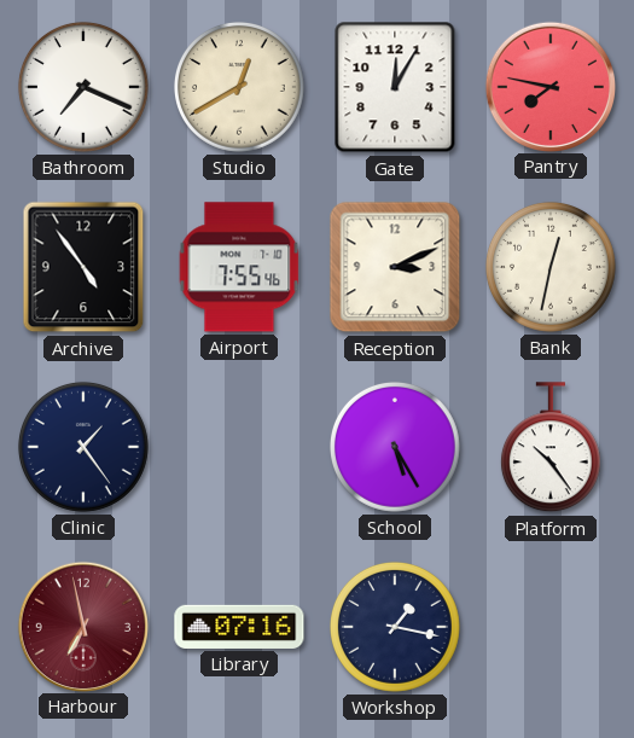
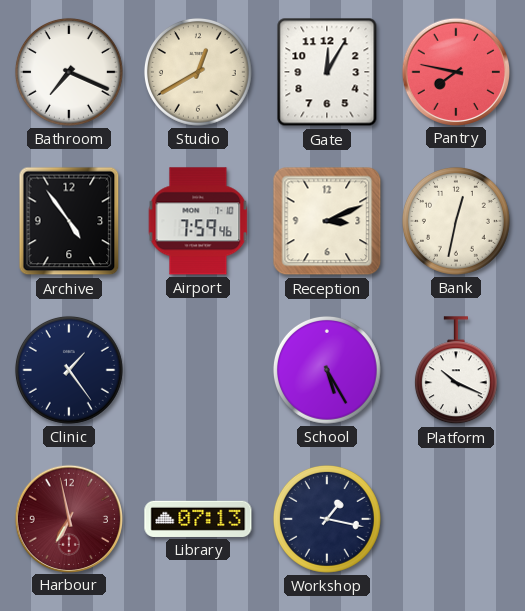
Airport: 7:55 -> 7:59 (198, 221)
Platform: 10:24 -> 10:19 (456, 371)
Library: 07:16 -> 07:13 (198, 519)
